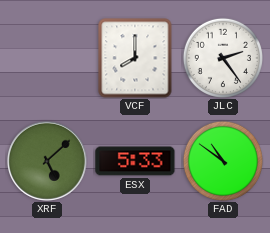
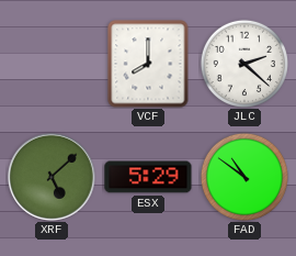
JLC: 2:24 -> 2:22 (244, 64)
ESX: 5:33 -> 5:29 (148, 177)
